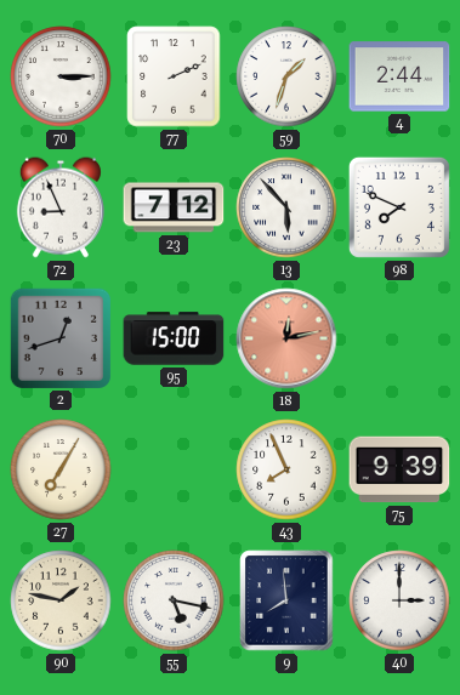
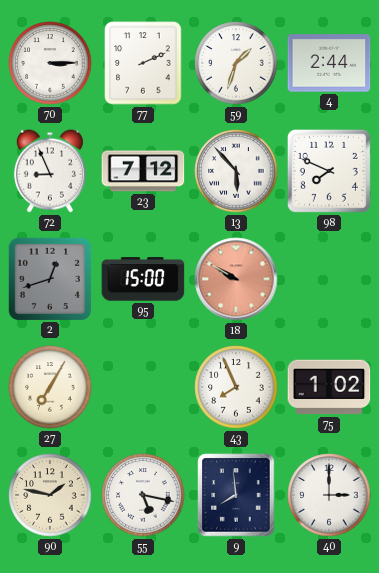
18: 12:13 -> 9:50 (236, 279)
75: 9:39 -> 1:02 (329, 387)
